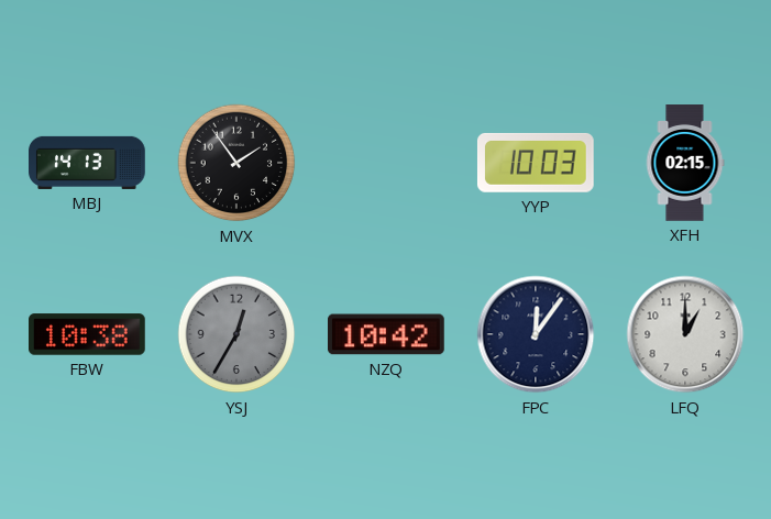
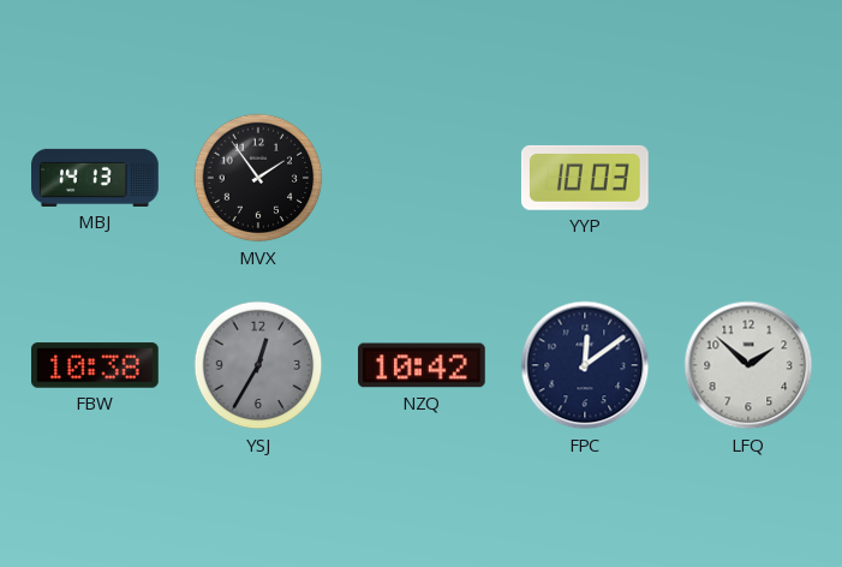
XFH: 02:15 -> none (685, 163)
FPC: 12:06 -> 12:09 (585, 365)
LFQ: 1:00 -> 1:52 (748, 365)
